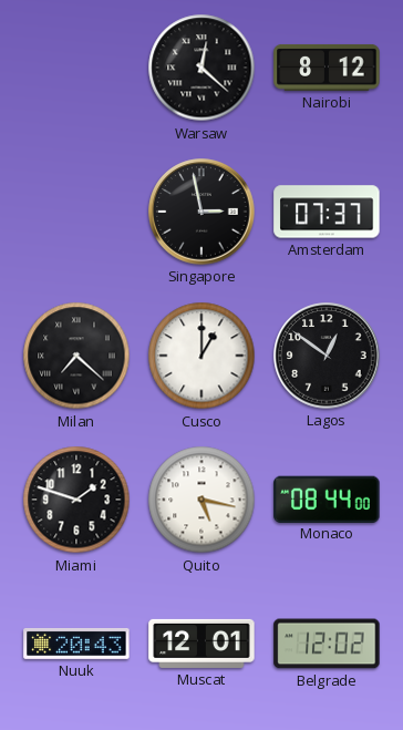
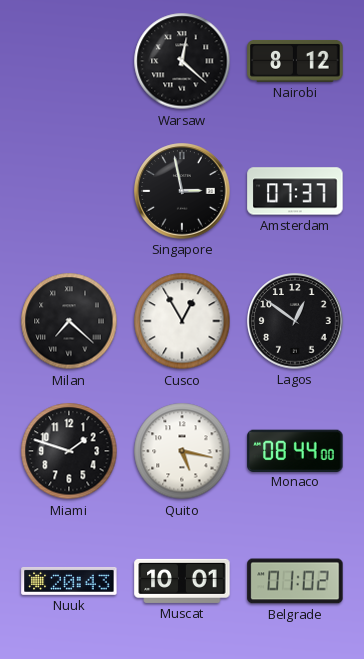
Cusco: 1:00 -> 12:55 (182, 321)
Muscat: 12:01 -> 10:01 (182, 581)
Belgrade: 12:02 -> 01:02 (295, 581)
